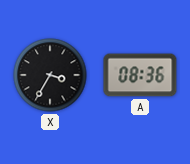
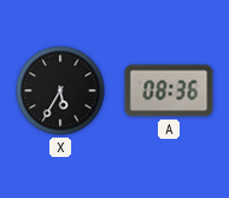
X: 3:35 -> 5:35 (60, 91)
